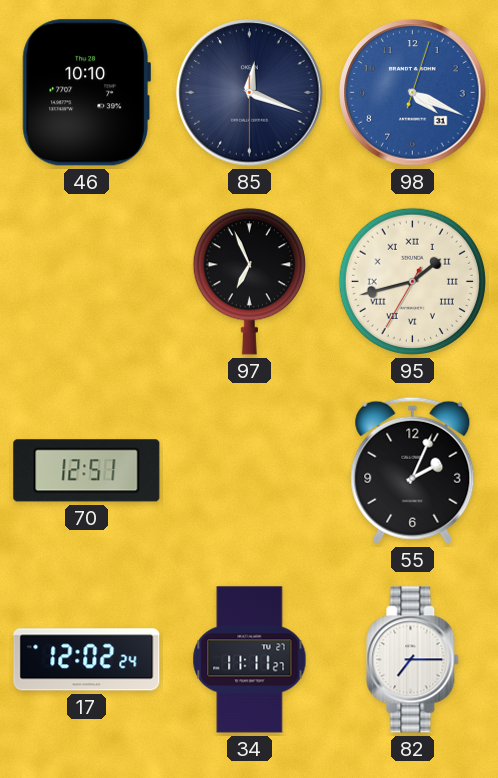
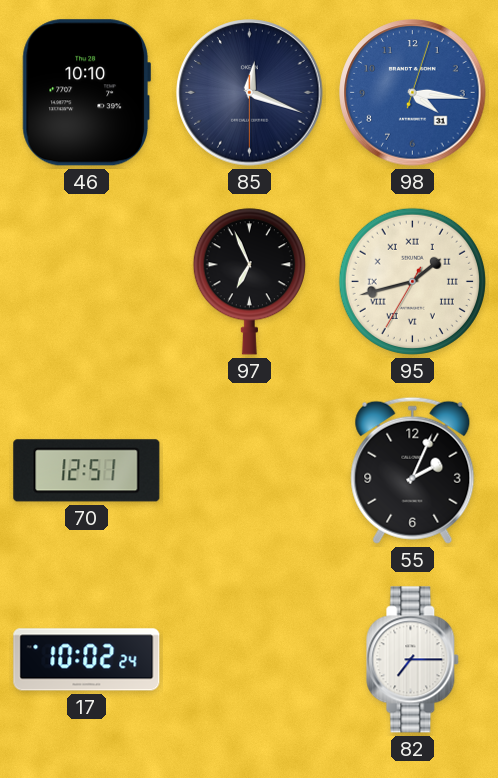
98: 4:19 -> 4:16 (413, 93)
17: 12:02 -> 10:02 (87, 660)
34: 11:11 -> none (250, 660)
